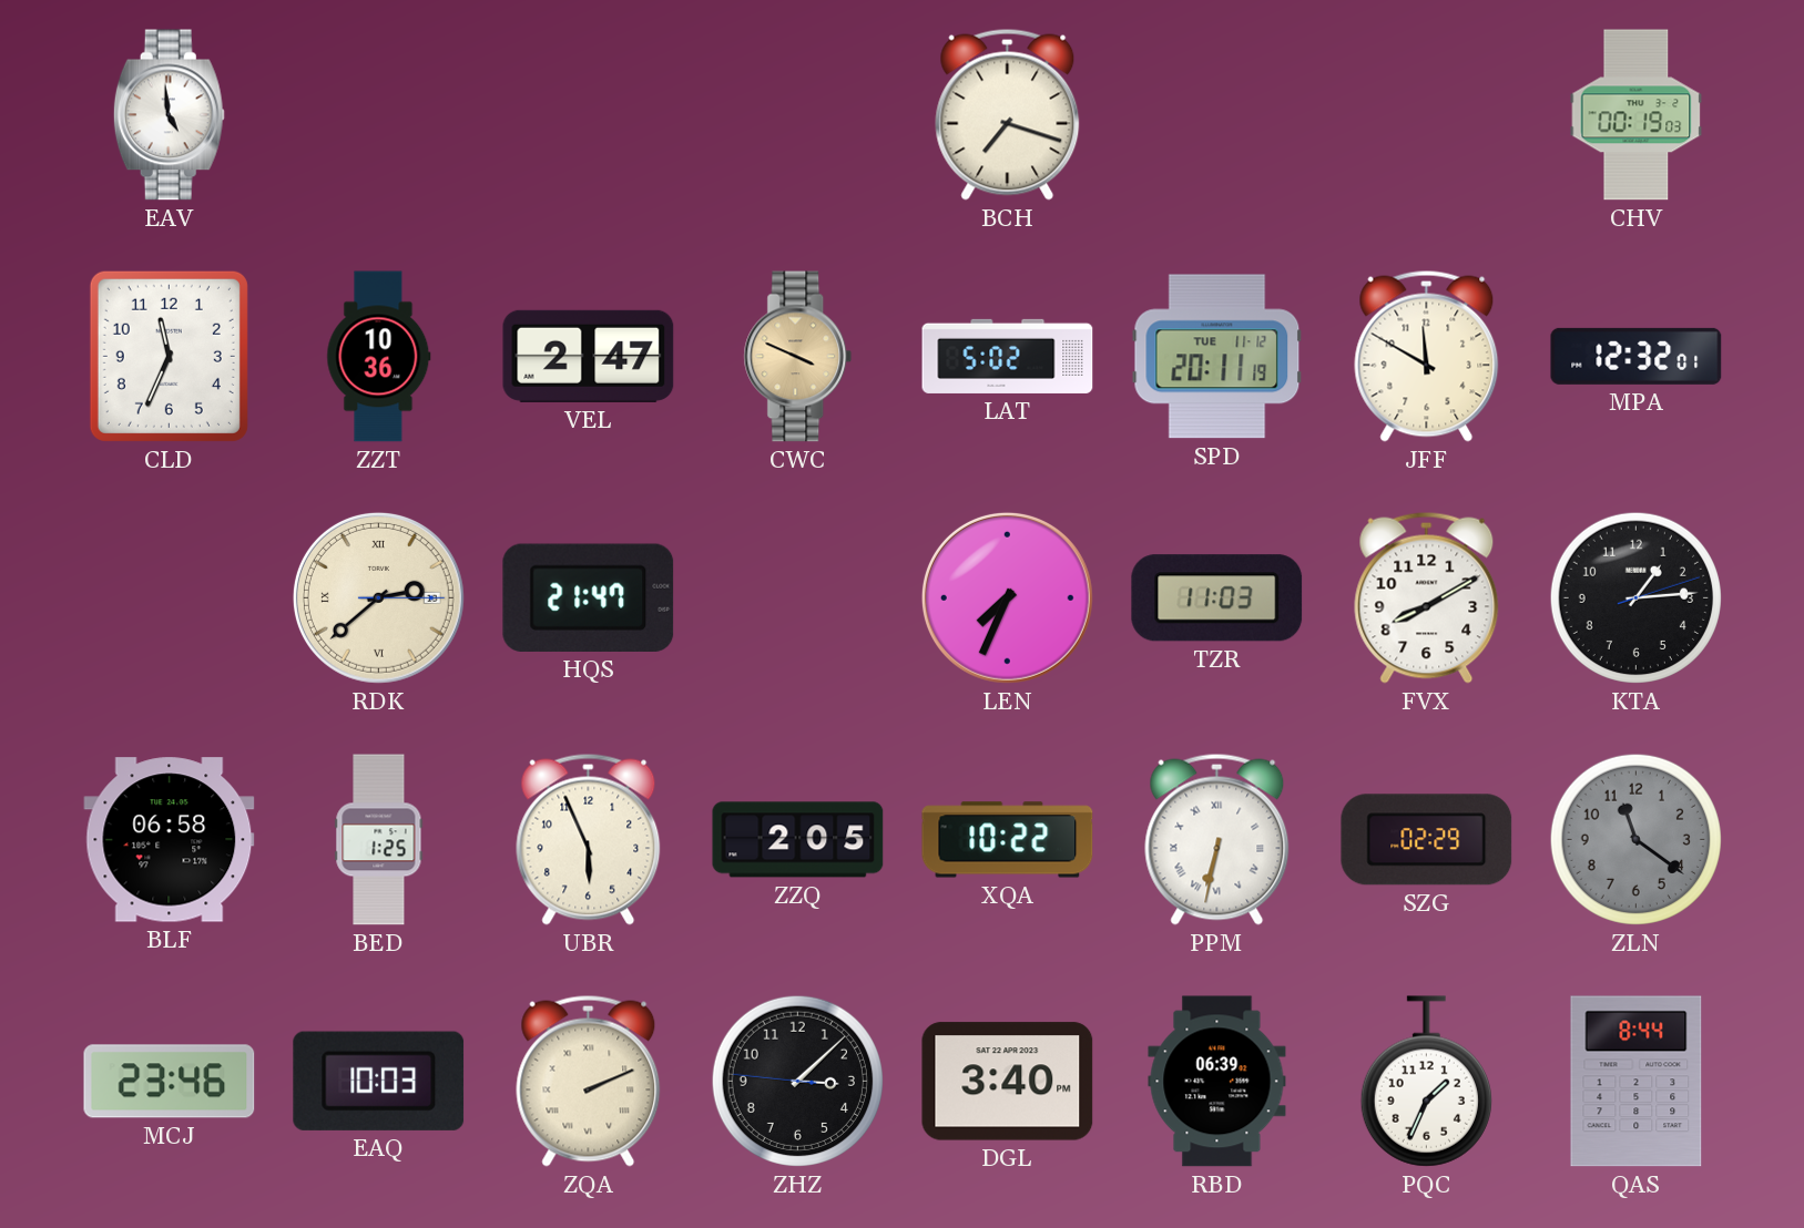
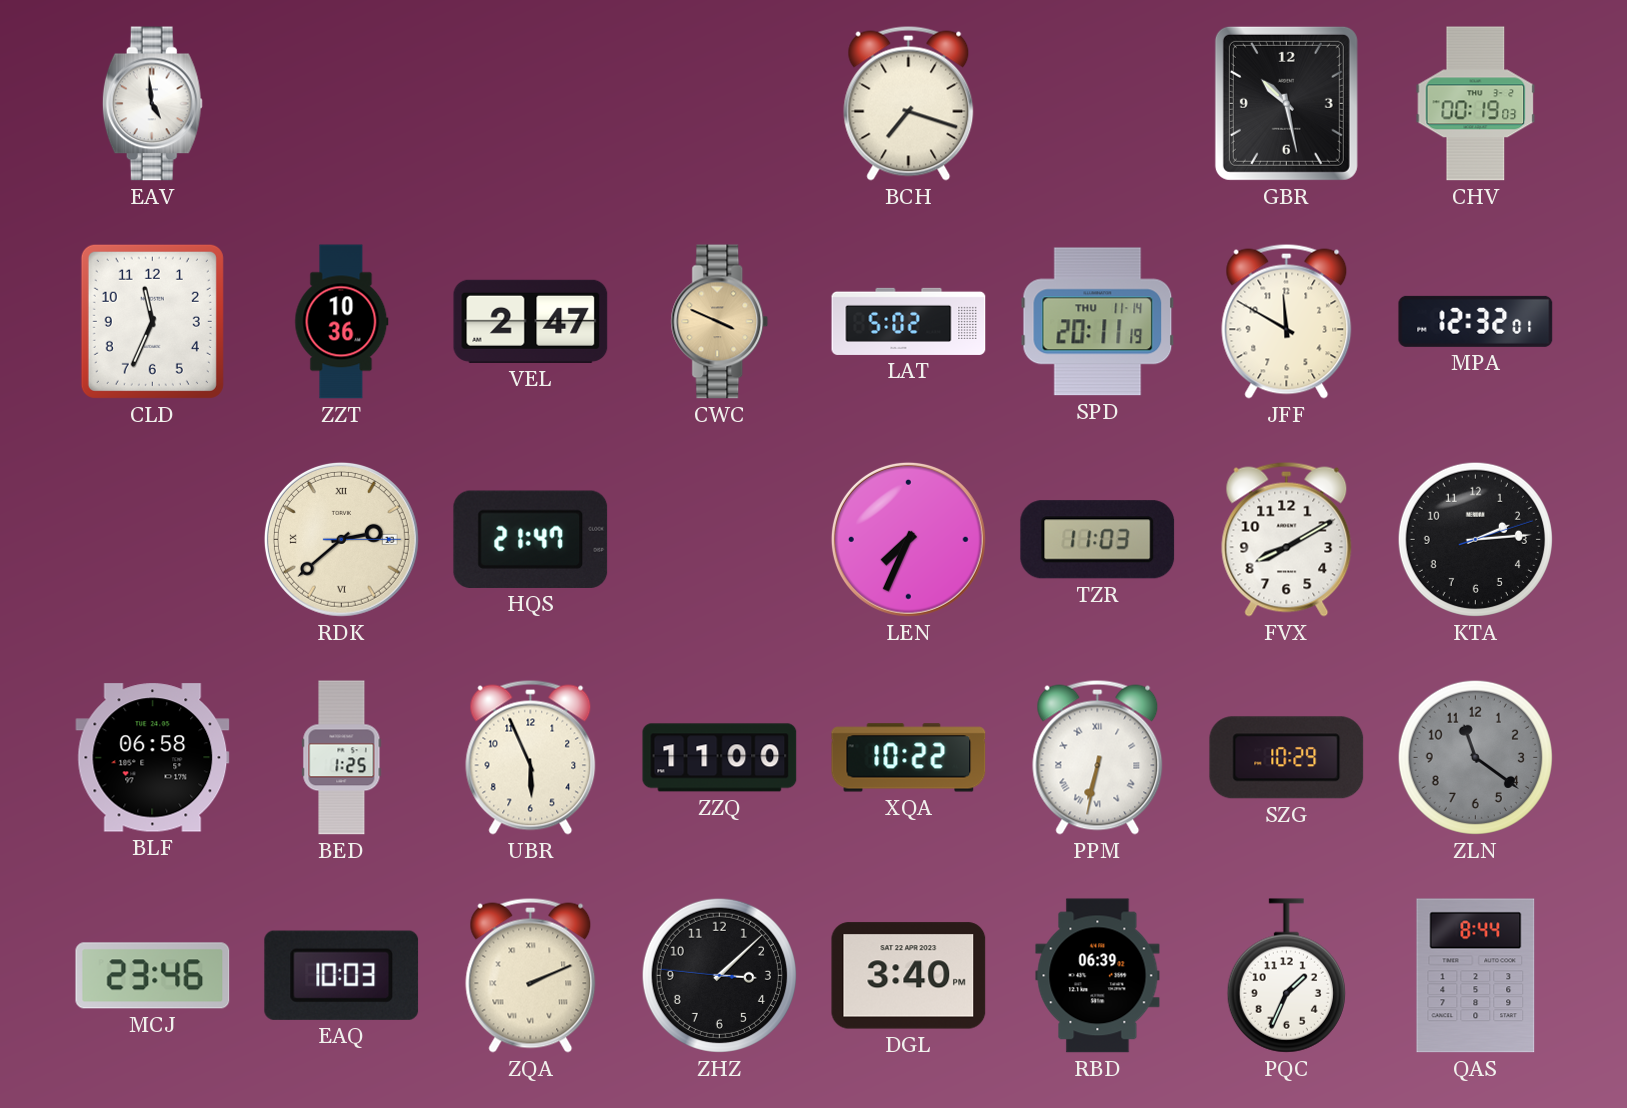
GBR: none -> 10:28 (1286, 103)
SPD date: TUE 11-12 -> THU 11-14 (1098, 322)
KTA: 1:14 -> 2:14 (1475, 539)
ZZQ: 2:05 -> 11:00 (720, 758)
SZG: 02:29 -> 10:29 (1287, 758)
